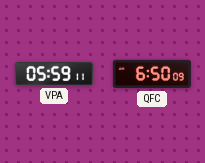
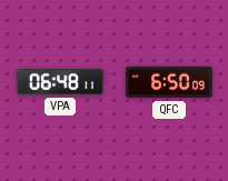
VPA: 05:59 -> 06:48 (60, 82)
